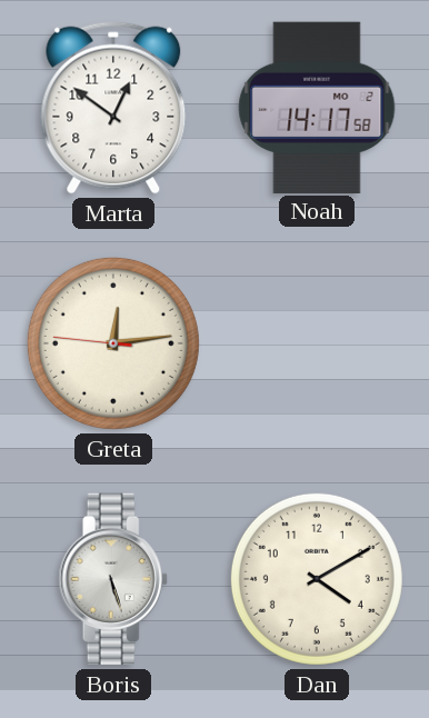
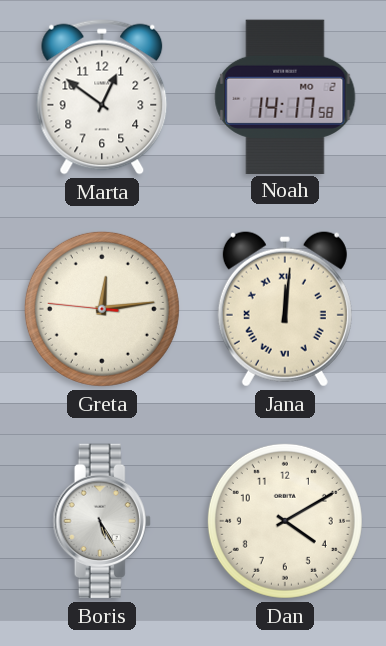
Jana: none -> 12:01 (285, 309)
Boris: 5:27 -> 5:25 (102, 521)
